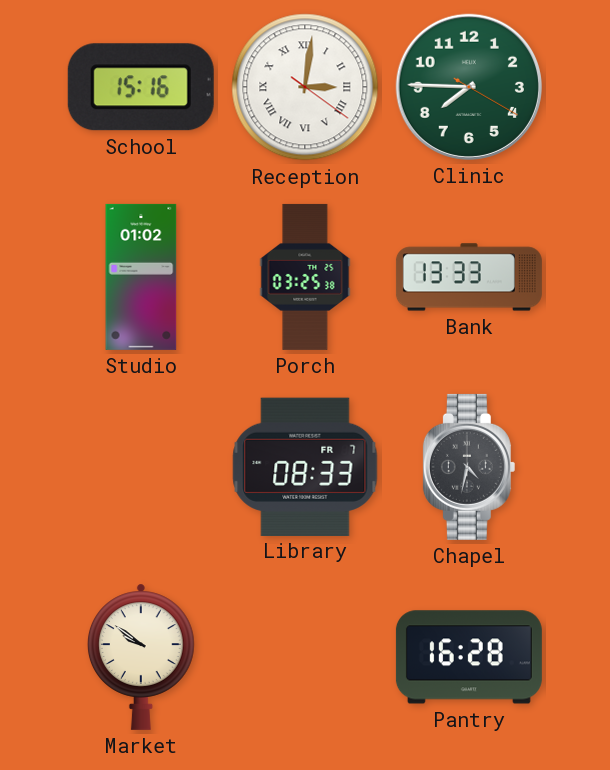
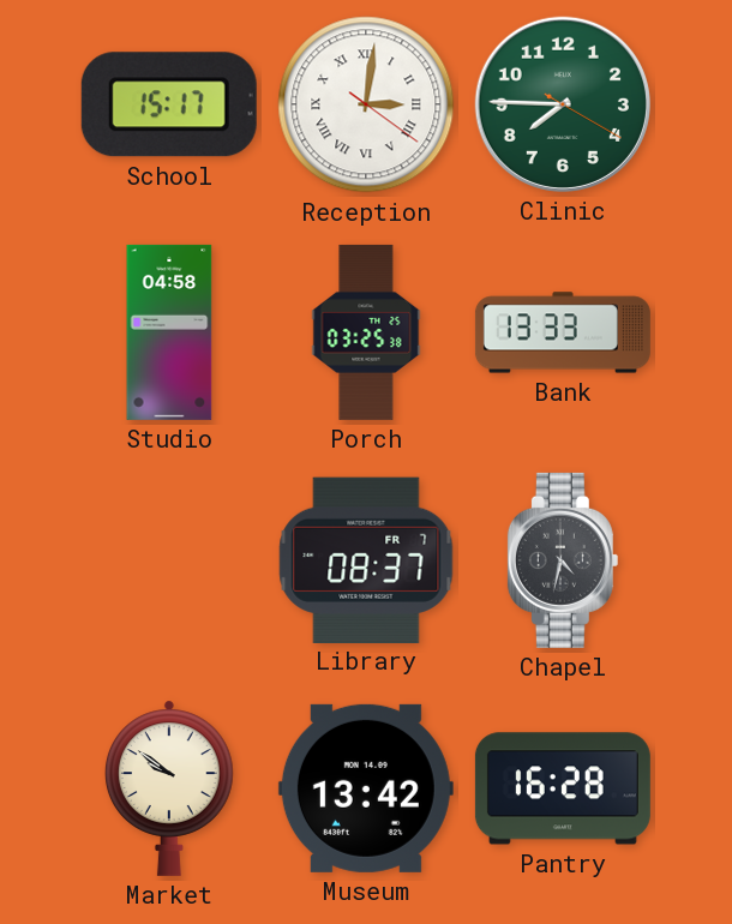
School: 15:16 -> 15:17 (169, 104)
Studio: 01:02 -> 04:58 (169, 332)
Library: 08:33 -> 08:37 (366, 559)
Museum: none -> 13:42 (366, 788)
